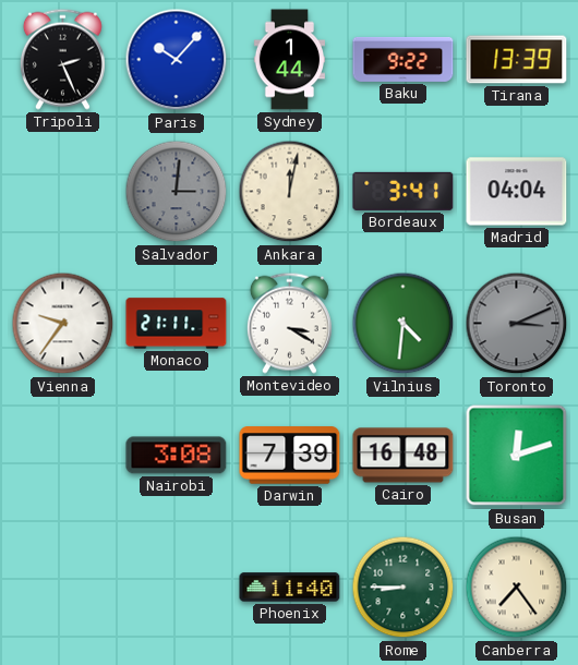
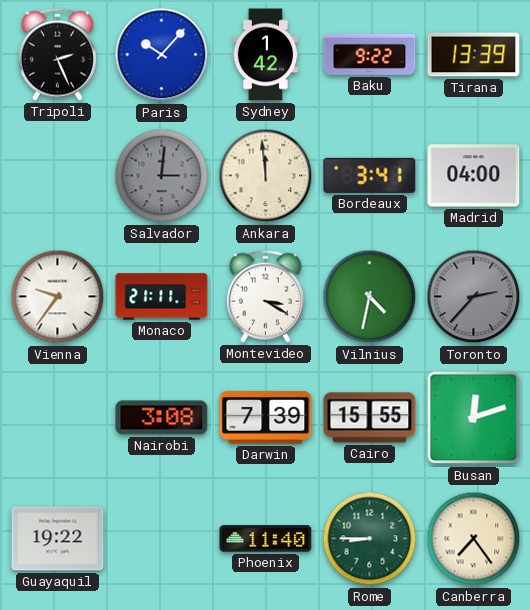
Sydney: 1:44 -> 1:42 (265, 55)
Ankara: 12:02 -> 11:59 (266, 176)
Madrid: 04:04 -> 04:00 (474, 176)
Vilnius: 4:31 -> 4:32 (370, 297)
Toronto: 3:11 -> 2:37 (474, 297)
Cairo: 16:48 -> 15:55 (370, 418)
Guayaquil: none -> 19:22 (58, 539)
